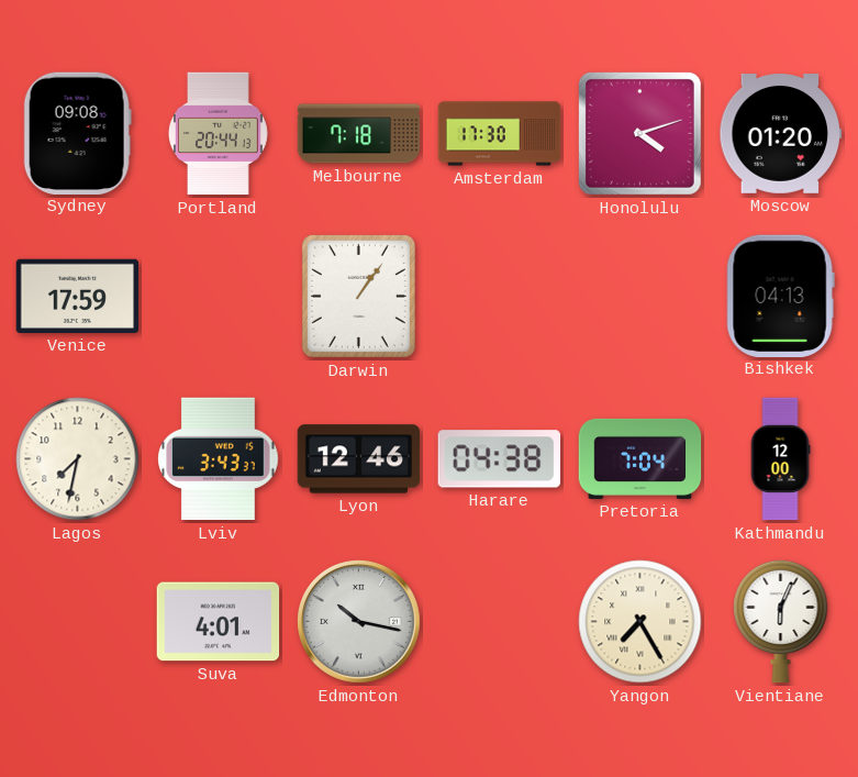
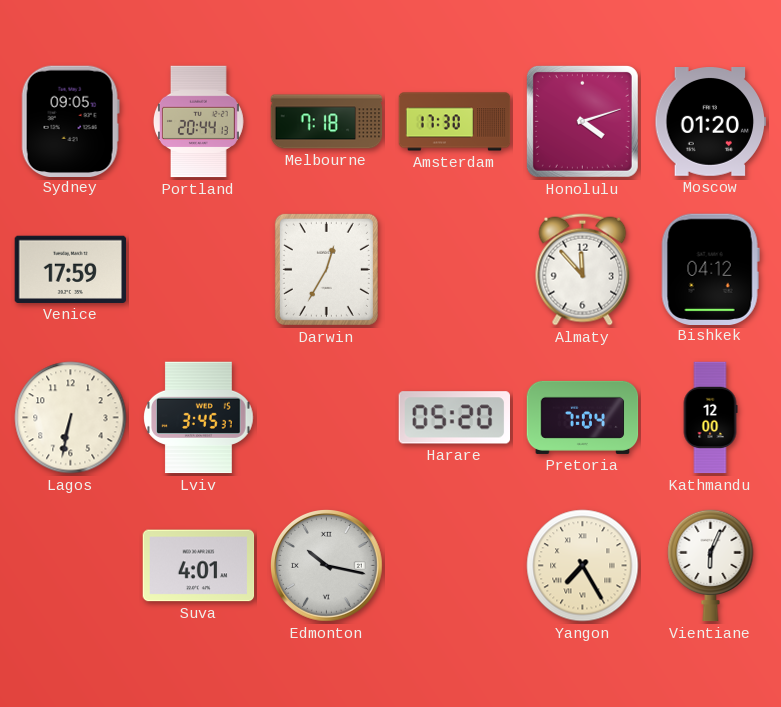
Sydney: 09:08 -> 09:05 (70, 121)
Darwin: 1:06 -> 12:35 (326, 269)
Almaty: none -> 11:53 (583, 270)
Bishkek: 04:13 -> 04:12 (710, 269)
Lagos: 7:32 -> 6:32 (71, 418)
Lviv: 3:43 -> 3:45 (199, 418)
Lyon: 12:46 -> none (359, 459)
Harare: 04:38 -> 05:20 (454, 418)
